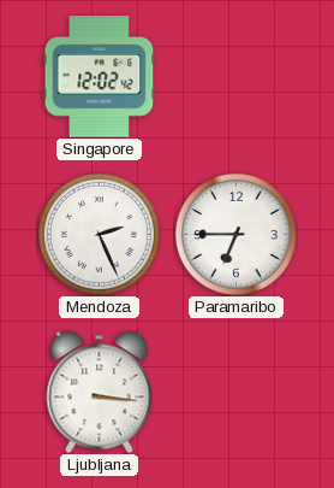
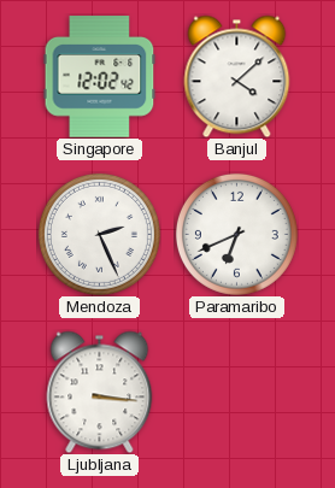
Banjul: none -> 4:08 (237, 76)
Paramaribo: 6:45 -> 6:41 (236, 234)
